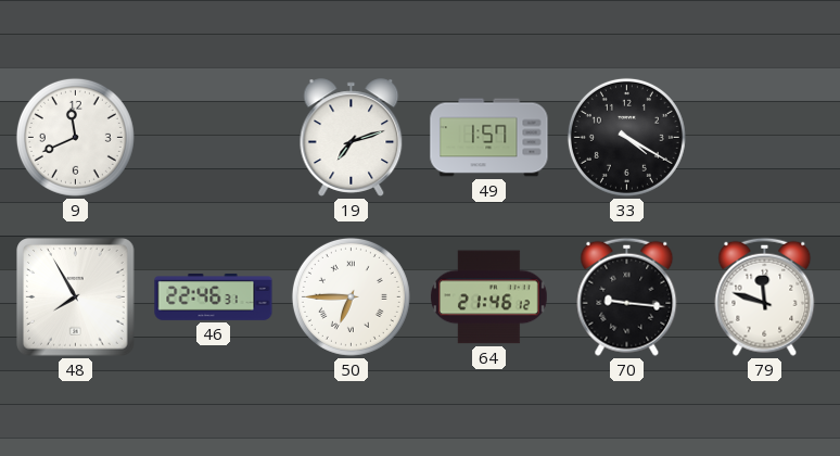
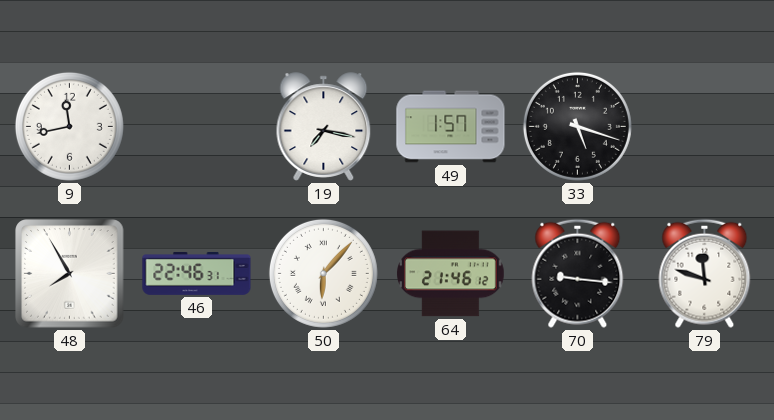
9: 11:41 -> 11:43 (69, 126)
19: 7:12 -> 7:17 (324, 127)
33: 4:20 -> 5:18 (577, 126)
50: 6:45 -> 6:07 (323, 273)
